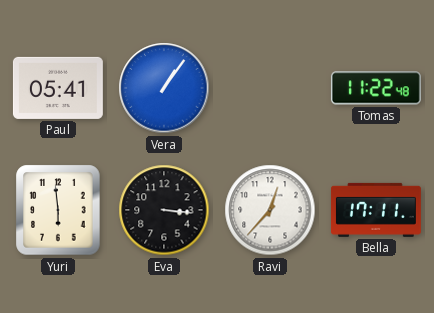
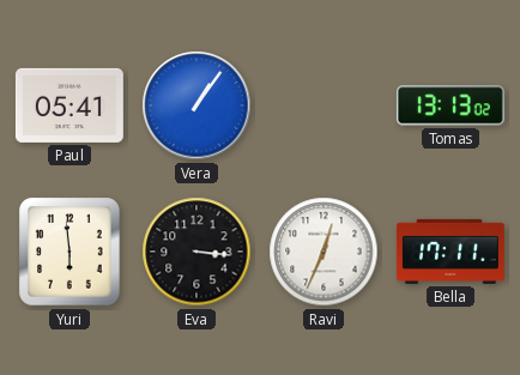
Tomas: 11:22 -> 13:13 (451, 105)
Ravi: 12:37 -> 12:34 (324, 252)
